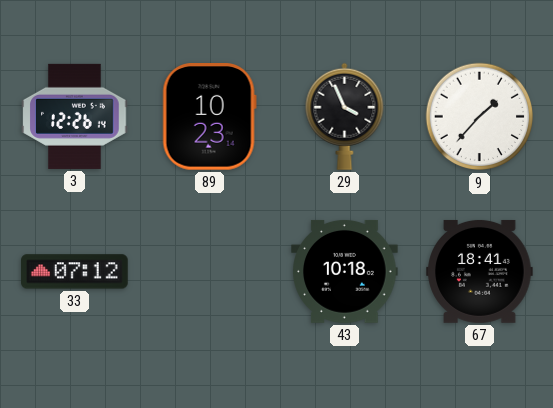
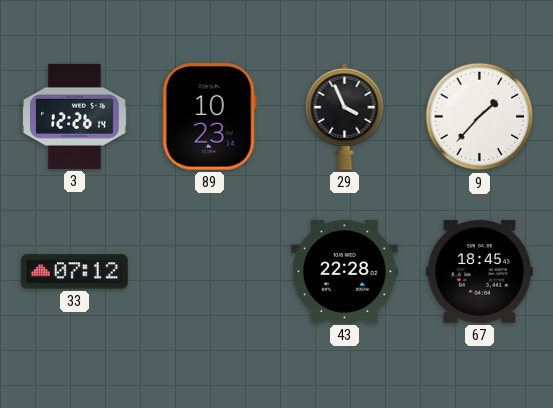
43: 10:18 -> 22:28 (345, 271)
67: 18:41 -> 18:45 (480, 271)
